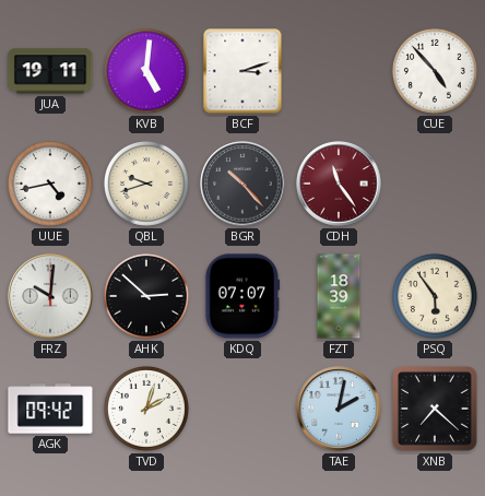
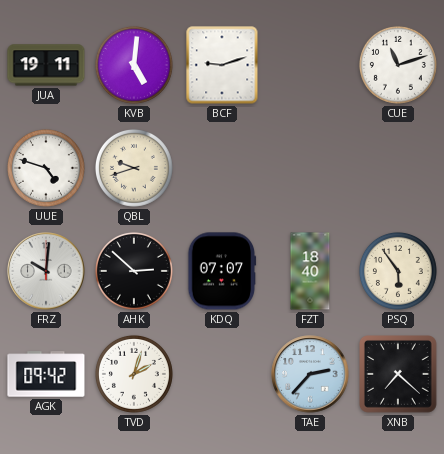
BCF: 3:12 -> 9:12 (222, 65)
CUE: 4:53 -> 11:12 (398, 65)
UUE: 4:43 -> 4:48 (46, 168)
BGR: 10:23 -> none (242, 184)
CDH: 11:24 -> none (339, 184)
FZT: 18:39 -> 18:40 (310, 271)
TAE: 2:02 -> 2:37 (310, 374)
